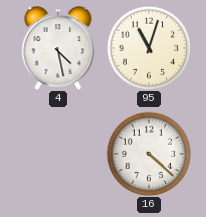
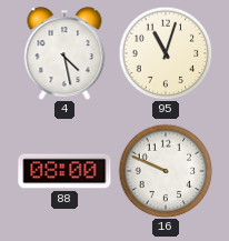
88: none -> 08:00 (64, 171)
16: 4:22 -> 9:49 (166, 171)
